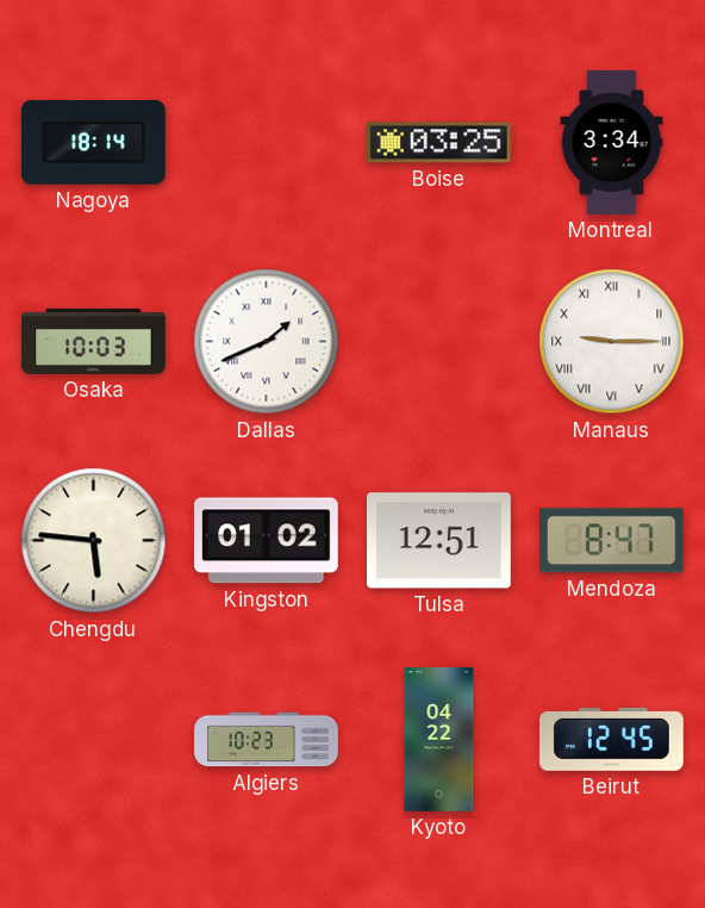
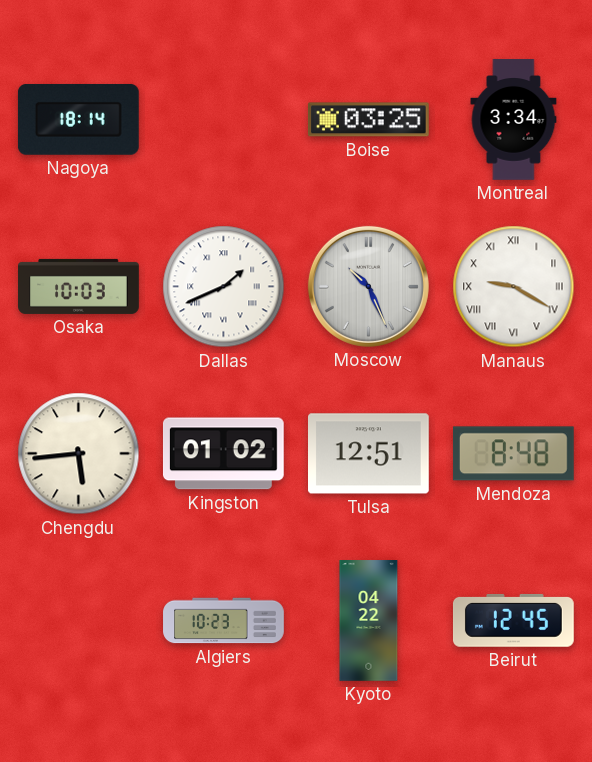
Moscow: none -> 10:26 (368, 286)
Manaus: 9:15 -> 9:20 (514, 287)
Chengdu: 5:46 -> 5:44 (79, 454)
Mendoza: 8:47 -> 8:48 (513, 454)
